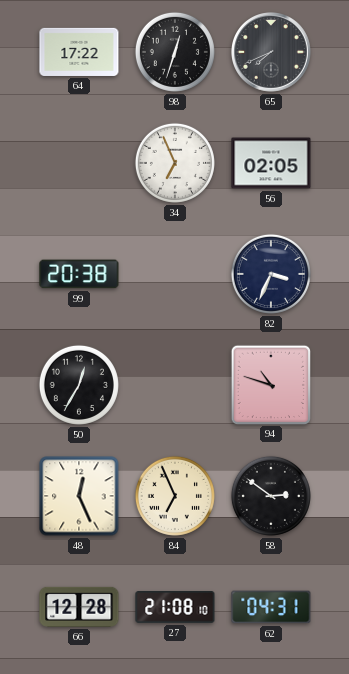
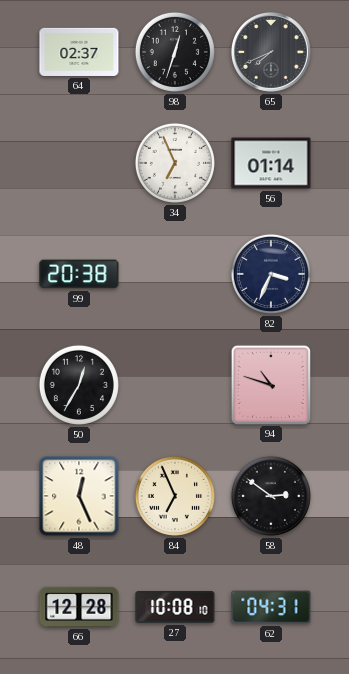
64: 17:22 -> 02:37 (79, 52)
56: 02:05 -> 01:14 (271, 163)
27: 21:08 -> 10:08 (175, 608)
